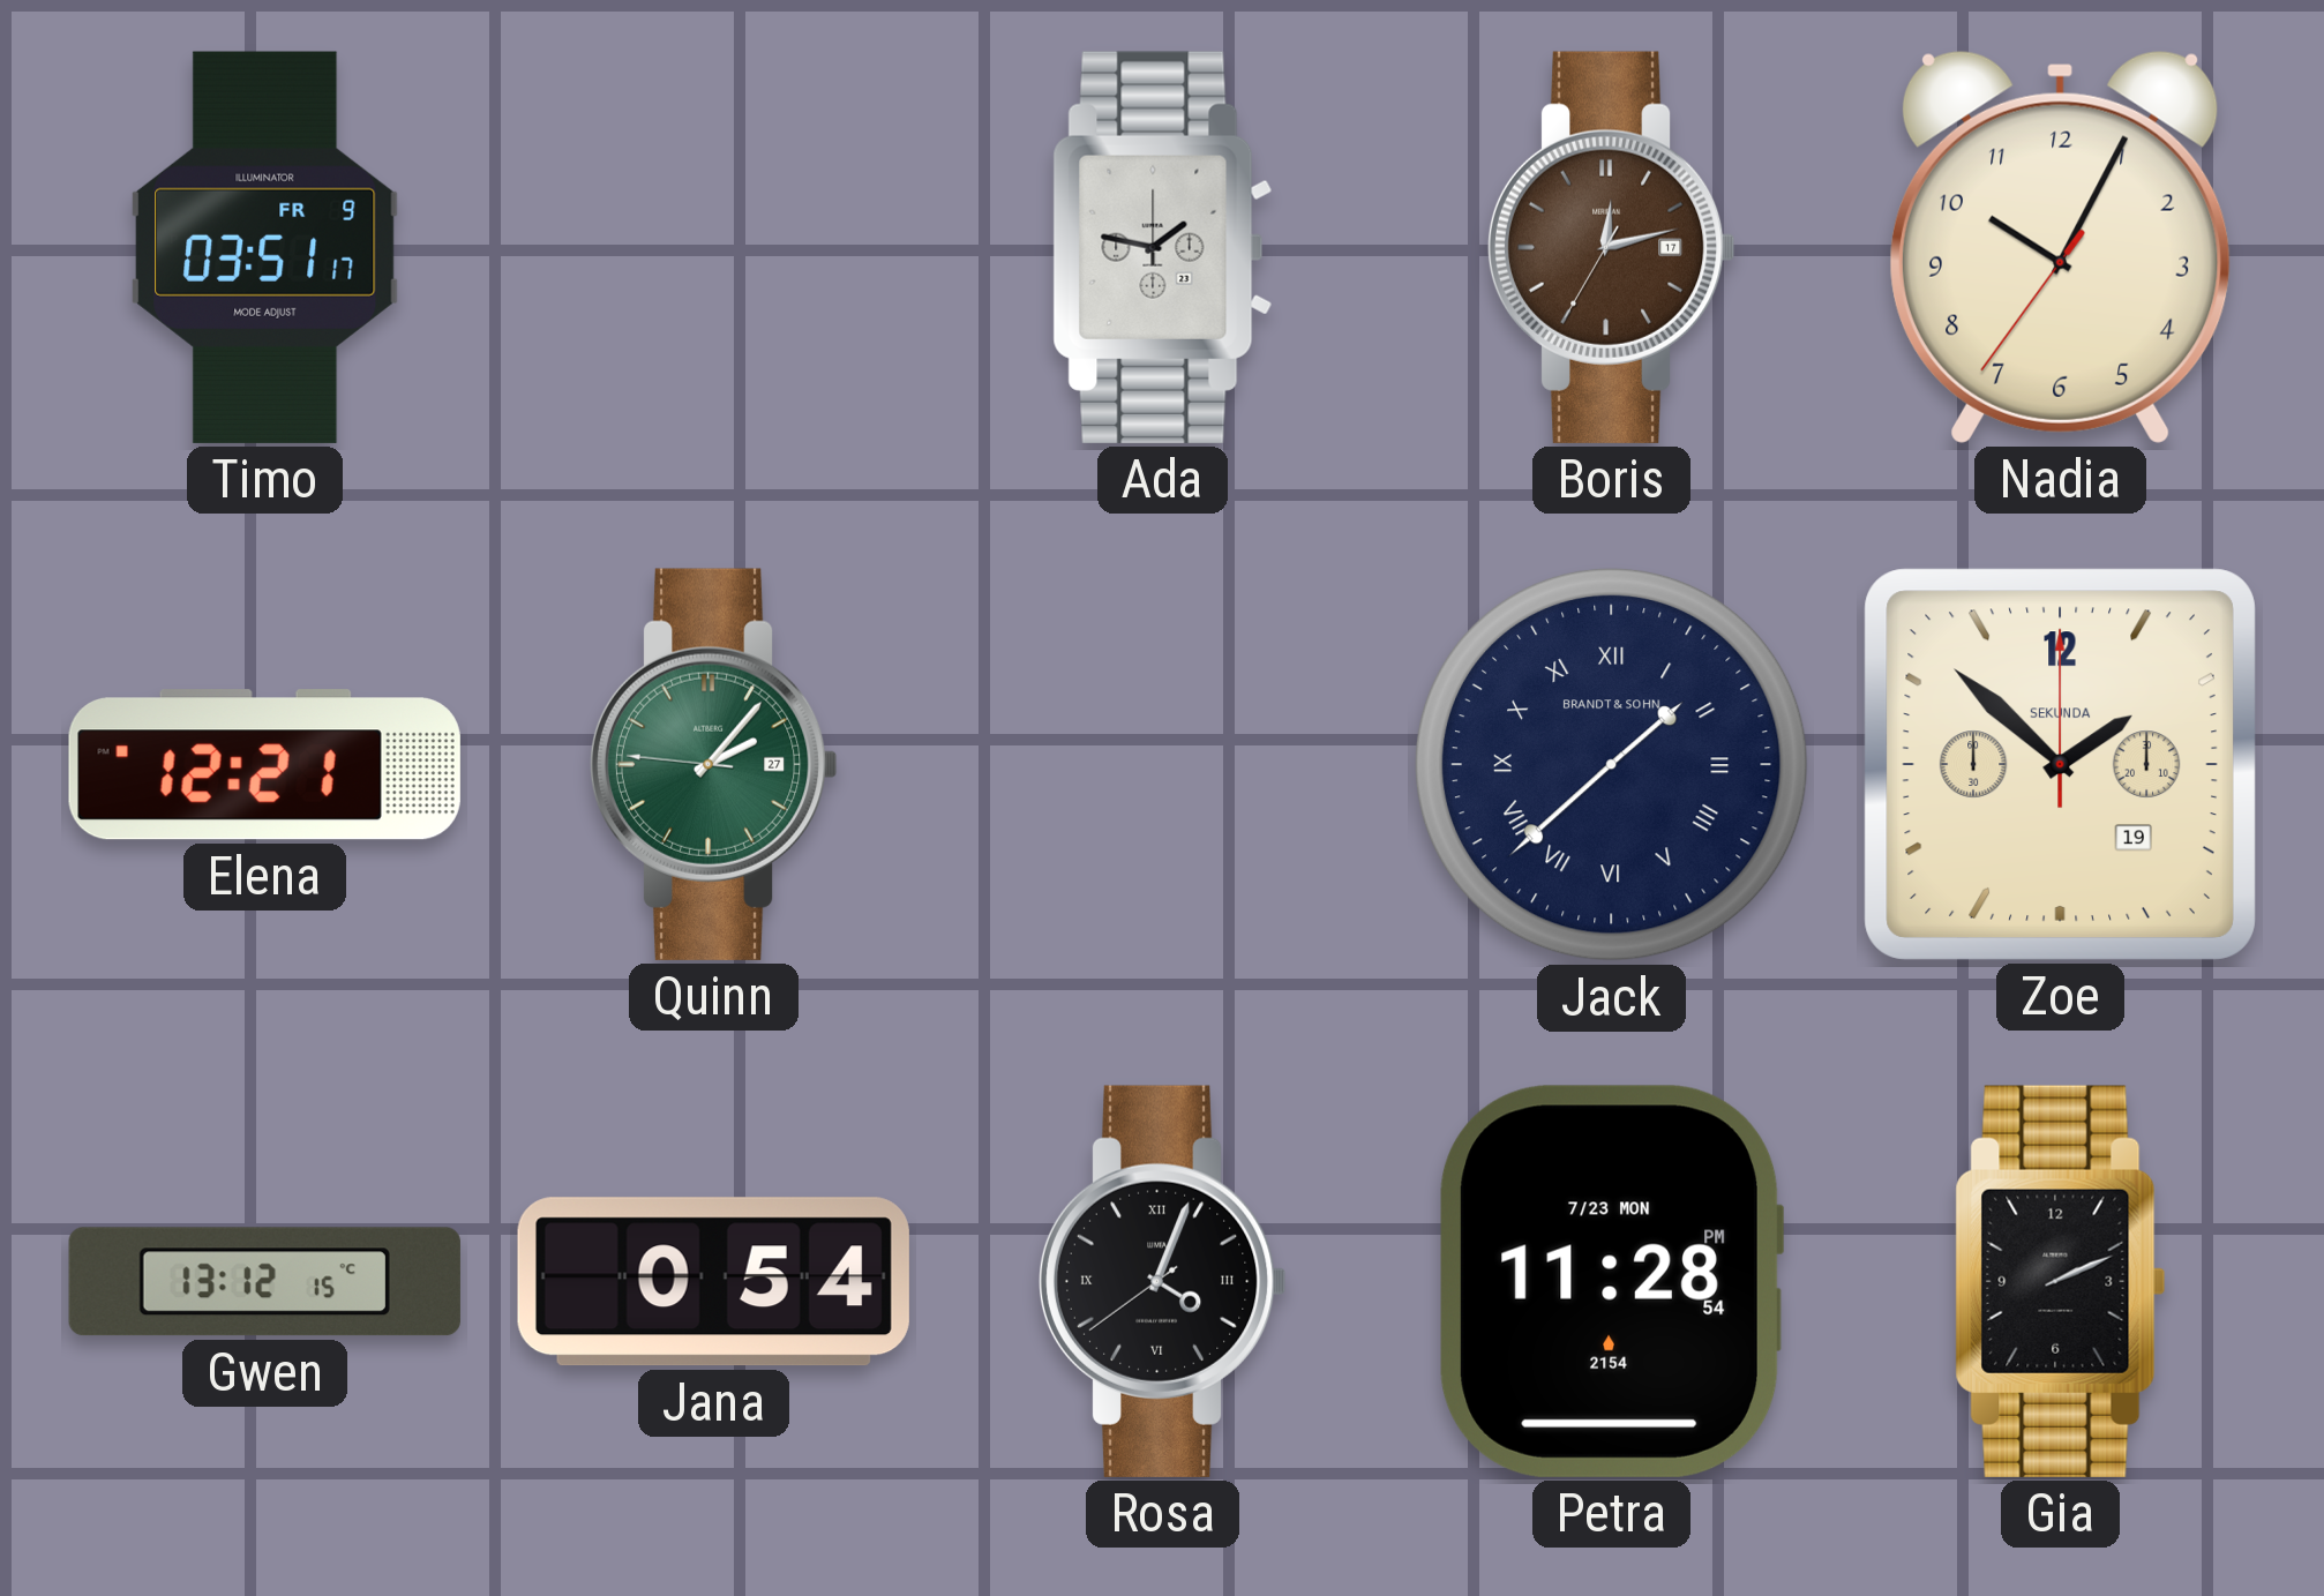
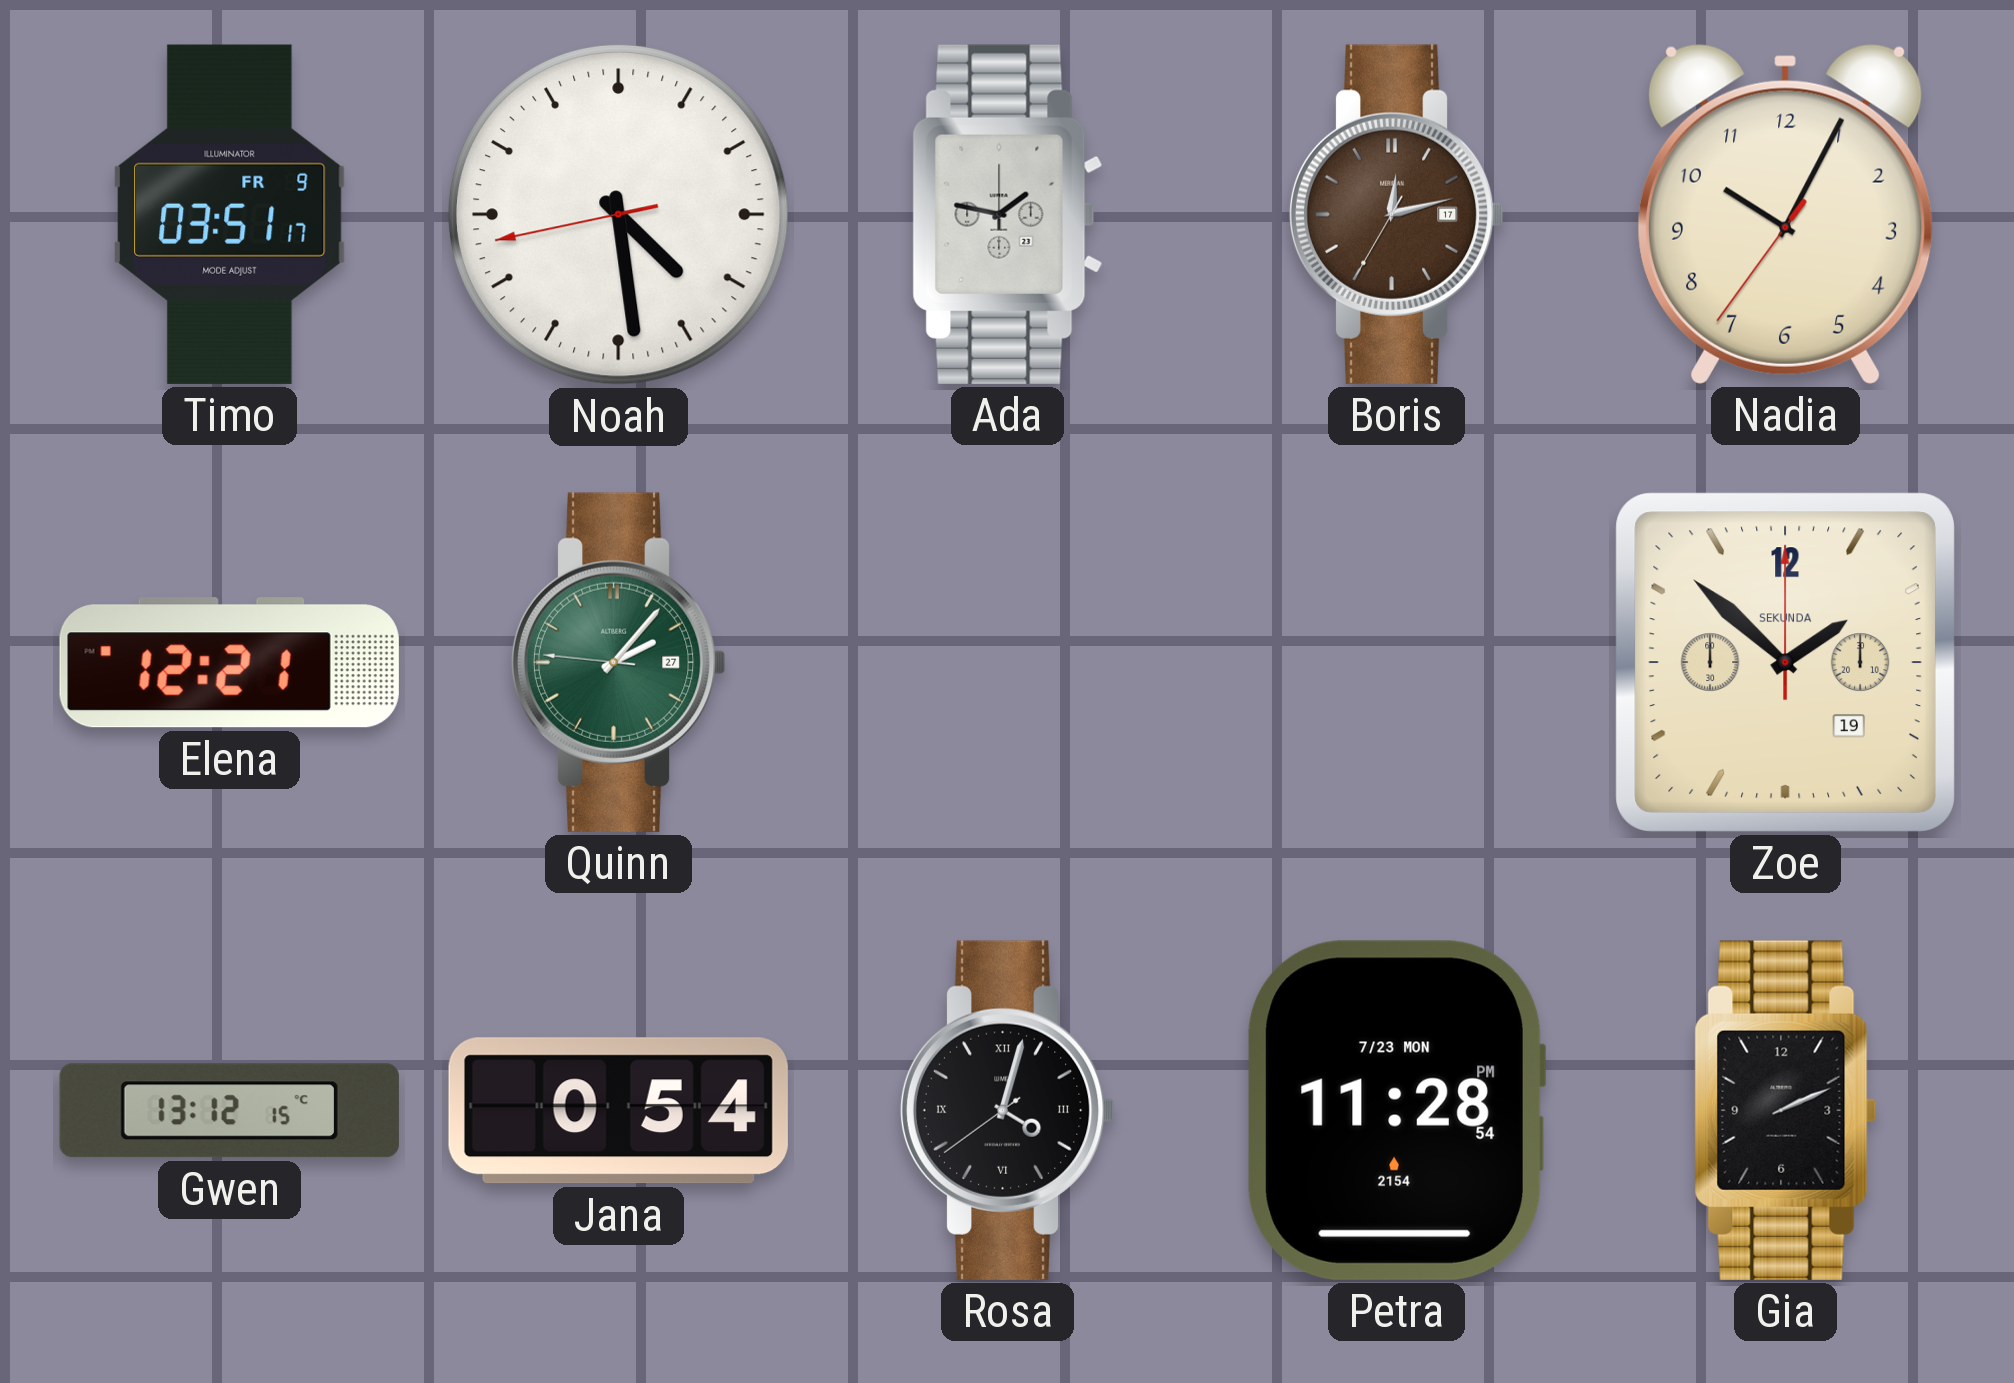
Noah: none -> 4:28 (618, 214)
Jack: 1:38 -> none (1611, 764)
Rosa: 4:03 -> 4:02 (1007, 1110)
